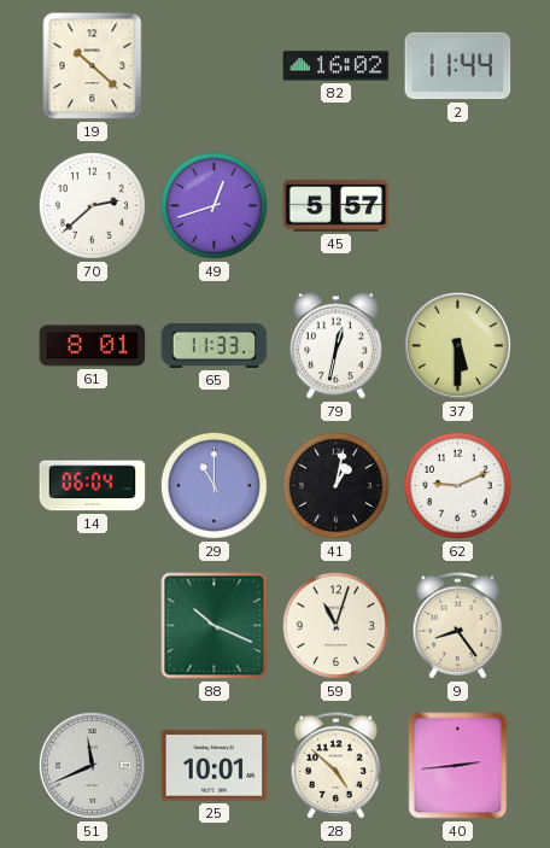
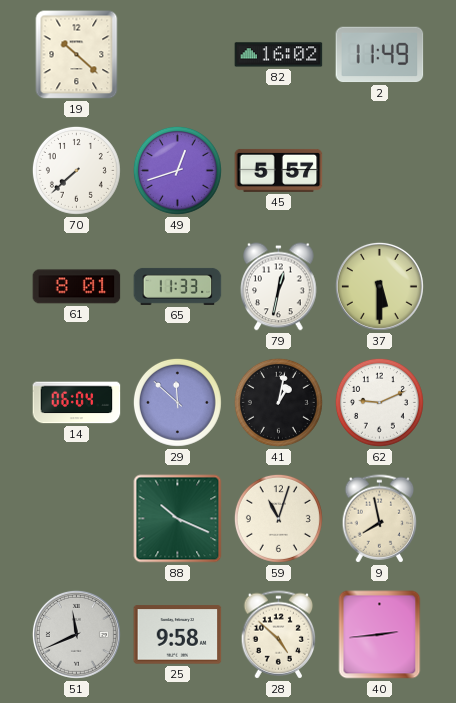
2: 11:44 -> 11:49 (380, 55)
70: 2:38 -> 7:38 (76, 170)
29: 11:00 -> 11:52 (177, 402)
9: 8:24 -> 7:58 (380, 519)
25: 10:01 -> 9:58 (178, 635)
